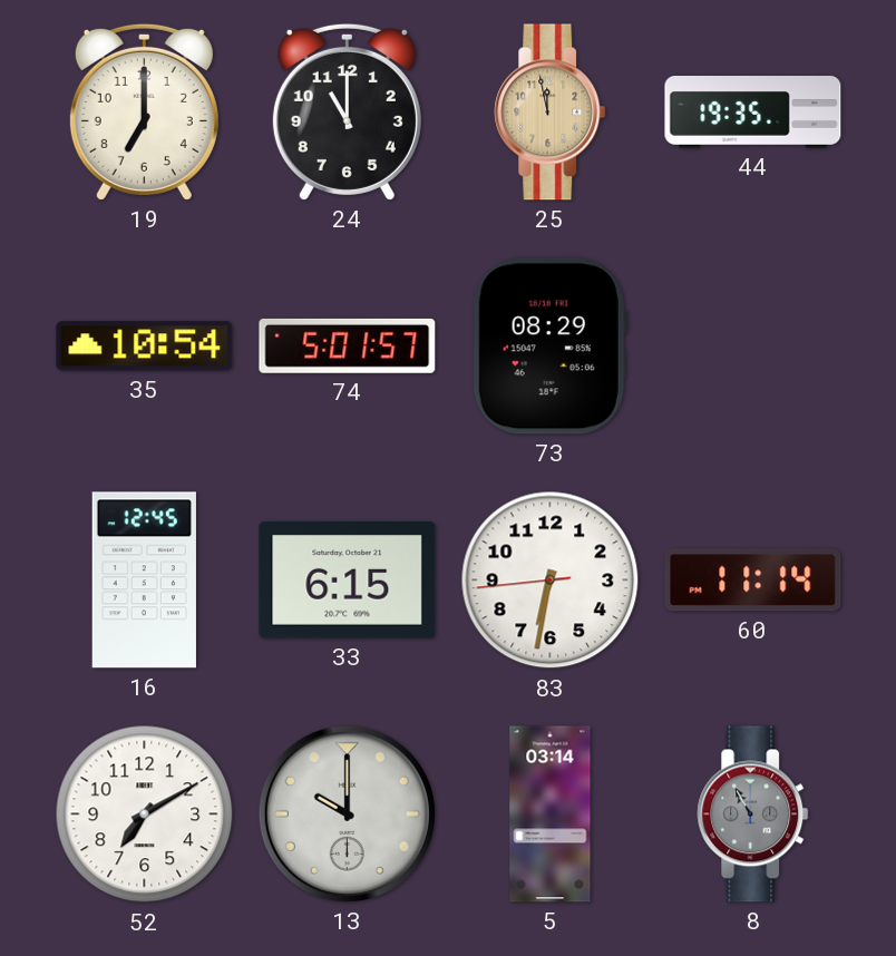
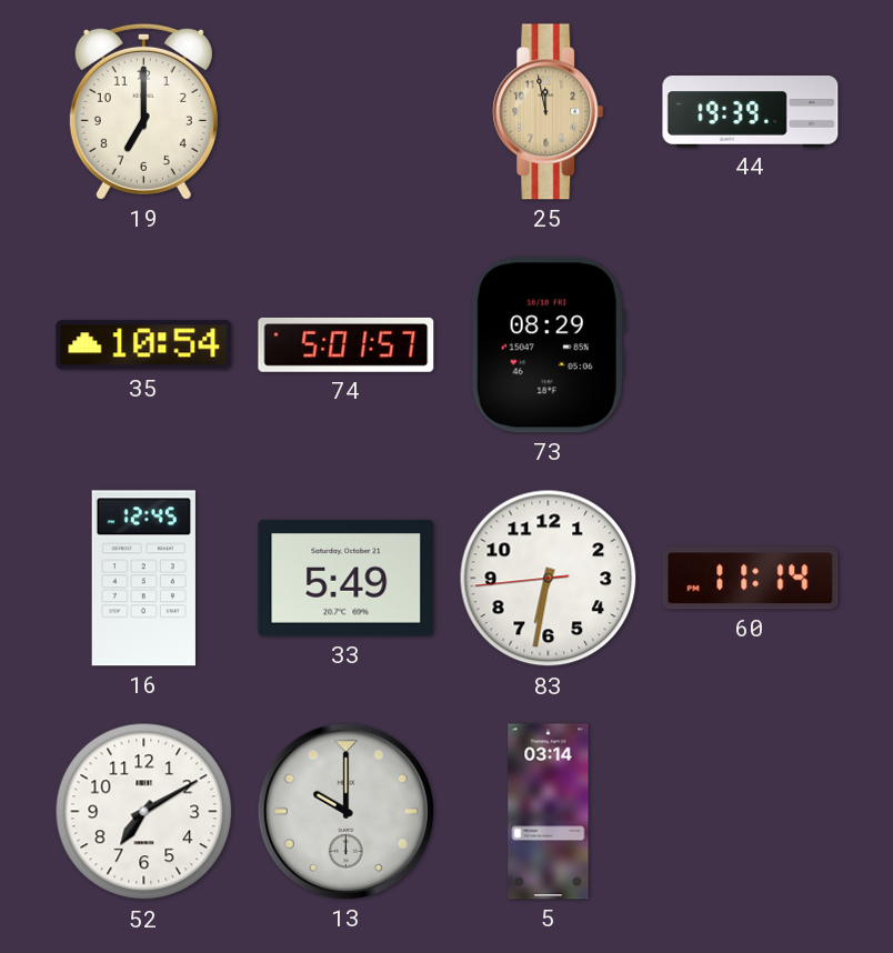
24: 11:00 -> none (347, 111)
44: 19:35 -> 19:39 (751, 112)
33: 6:15 -> 5:49 (347, 579)
8: 10:55 -> none (753, 814)
